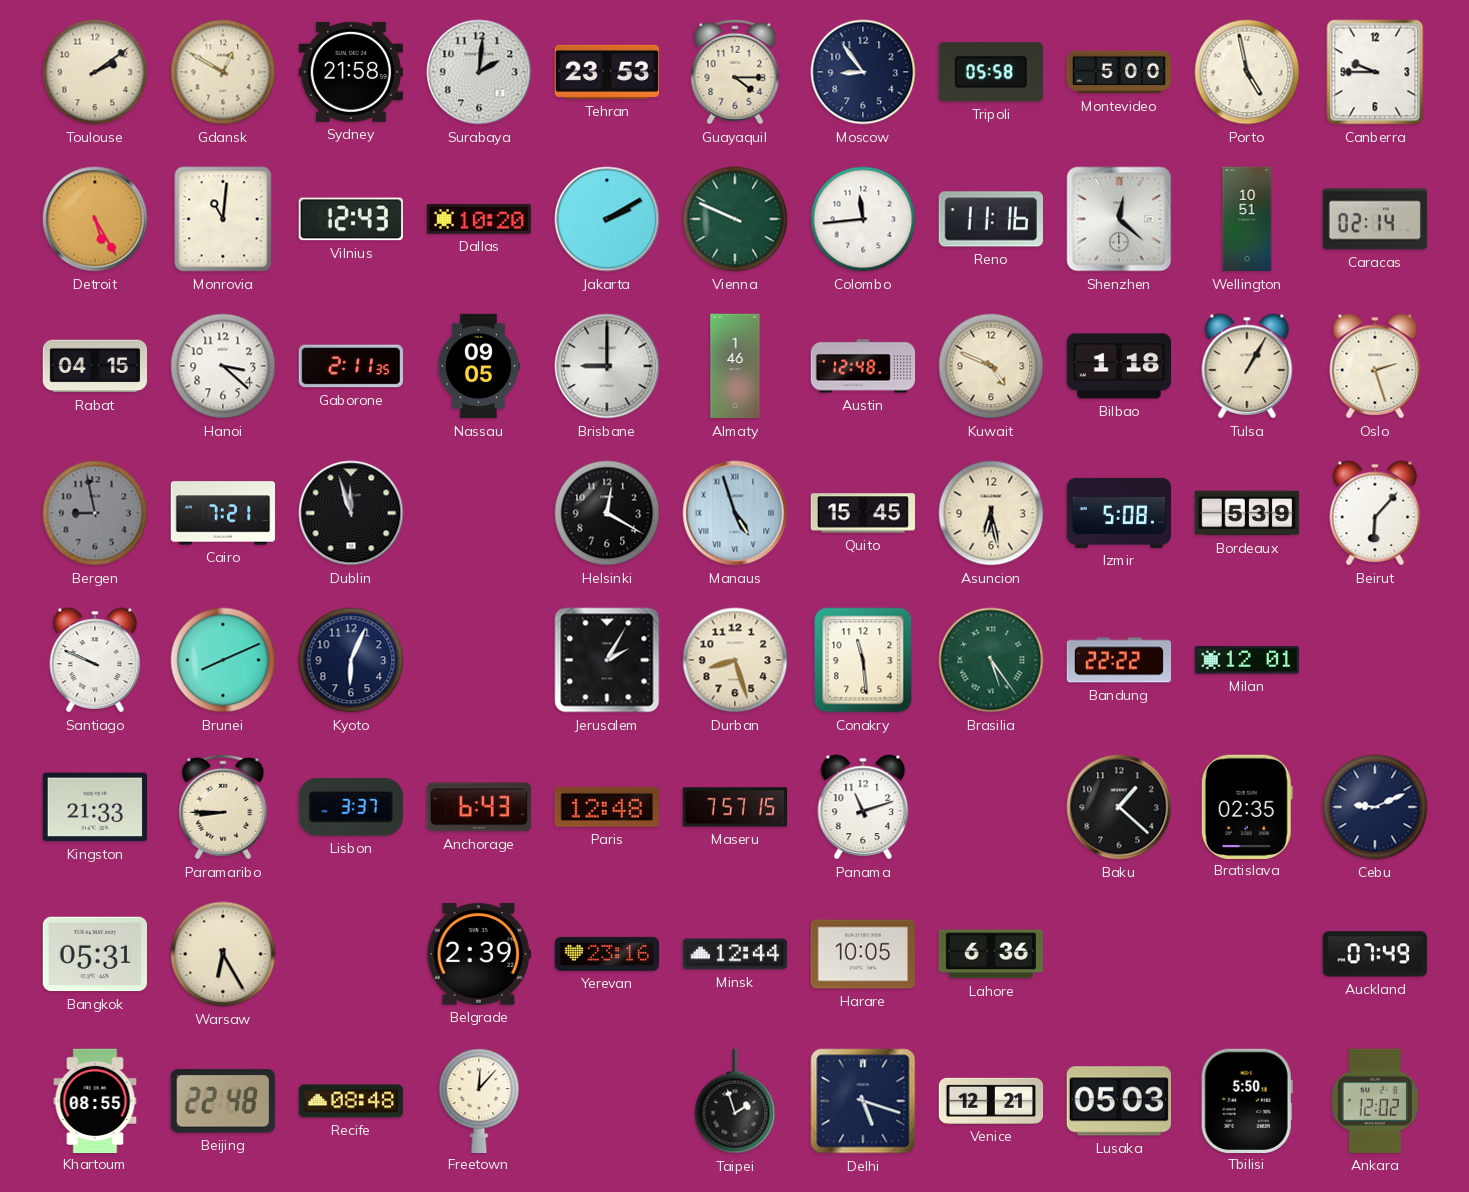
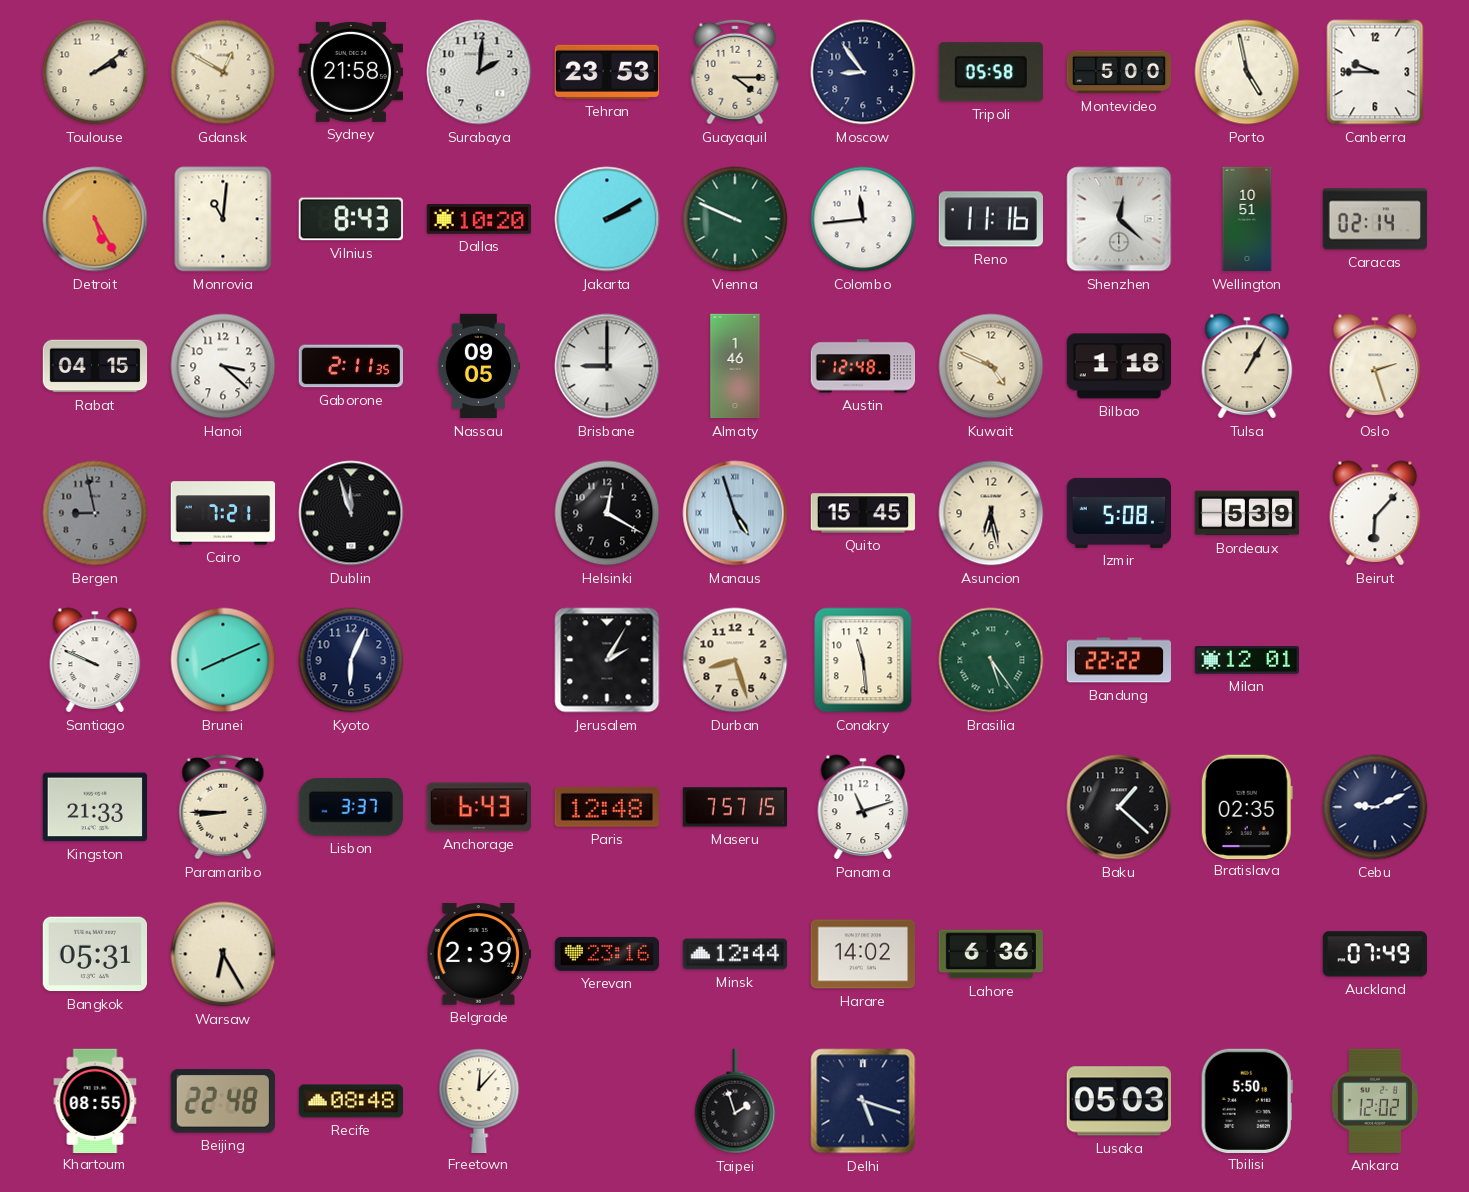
Vilnius: 12:43 -> 8:43 (351, 219)
Harare: 10:05 -> 14:02 (862, 954)
Venice: 12:21 -> none (991, 1101)
